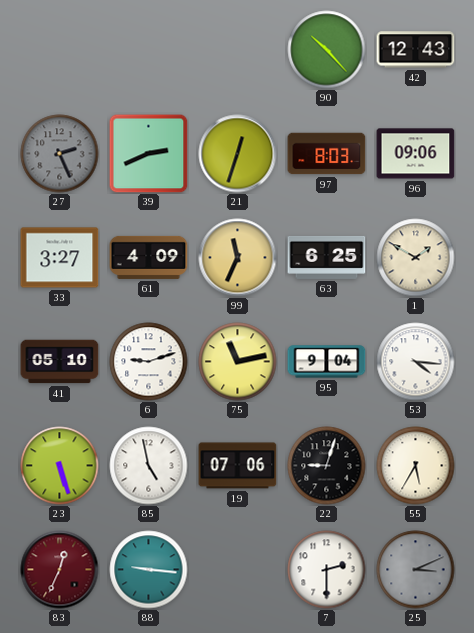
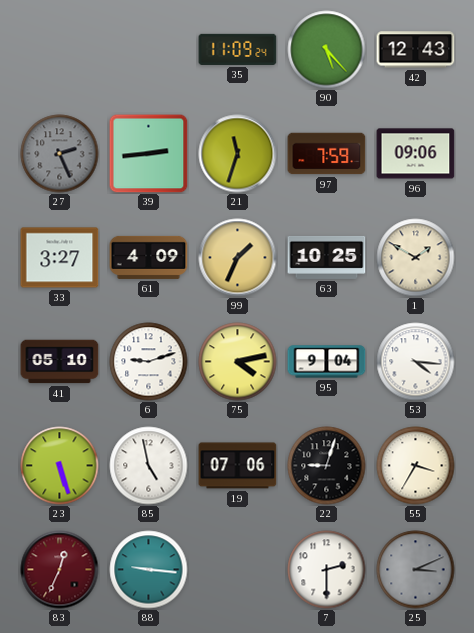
35: none -> 11:09 (238, 49)
90: 10:23 -> 5:23 (327, 50)
39: 2:41 -> 2:44 (149, 154)
21: 12:33 -> 11:33 (238, 154)
97: 8:03 -> 7:59 (327, 154)
99: 11:34 -> 1:34 (238, 258)
63: 6:25 -> 10:25 (327, 257)
75: 11:13 -> 4:13 (238, 362)
55: 5:35 -> 3:35 (416, 466)
